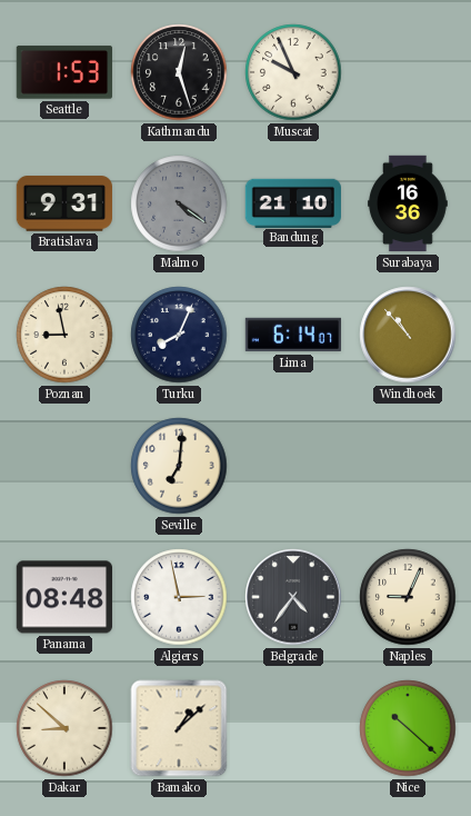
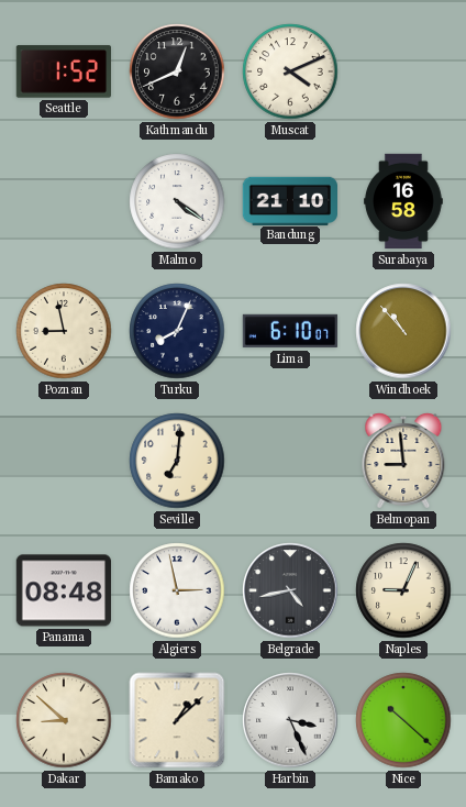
Seattle: 1:53 -> 1:52 (63, 71)
Kathmandu: 12:27 -> 12:41 (177, 71)
Muscat: 9:56 -> 4:11 (290, 71)
Bratislava: 9:31 -> none (63, 203)
Malmo dial: grey -> white (177, 201)
Surabaya: 16:36 -> 16:58 (403, 201)
Lima: 6:14 -> 6:10 (290, 331)
Belmopan: none -> 8:59 (403, 462)
Belgrade: 4:36 -> 4:43 (290, 590)
Harbin: none -> 3:26 (290, 720)
